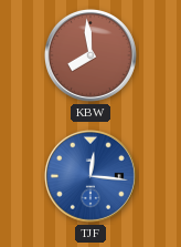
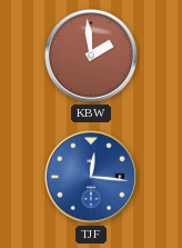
KBW: 7:59 -> 1:59 (91, 56)
